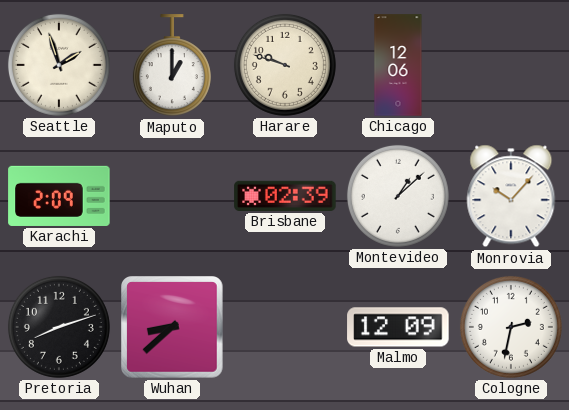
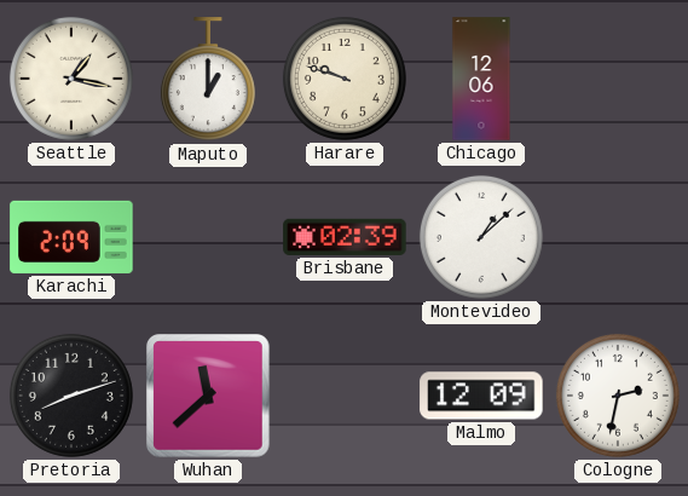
Seattle: 1:57 -> 1:17 (71, 79)
Monrovia: 10:07 -> none (511, 196)
Wuhan: 8:38 -> 11:38 (209, 397)
